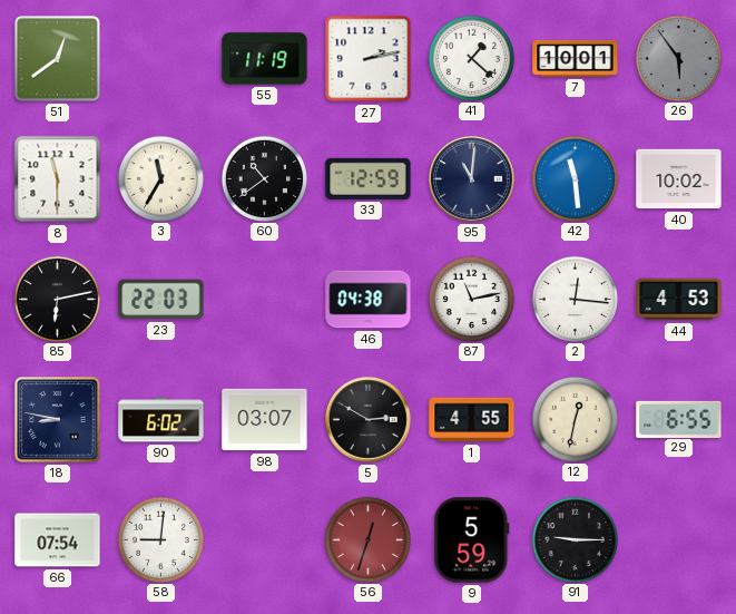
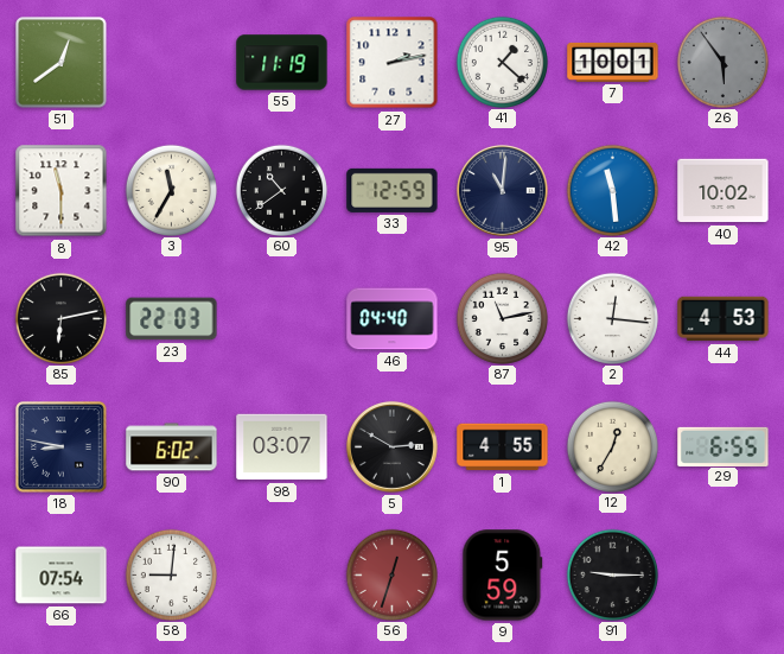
46: 04:38 -> 04:40 (393, 319)
12: 12:32 -> 12:35 (612, 446)
